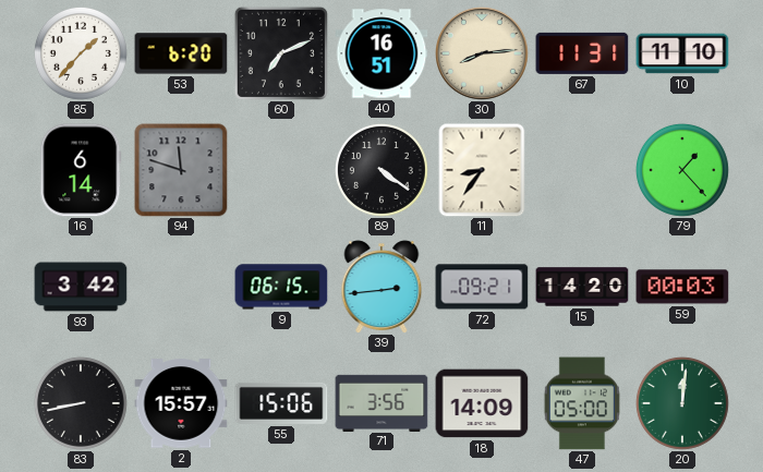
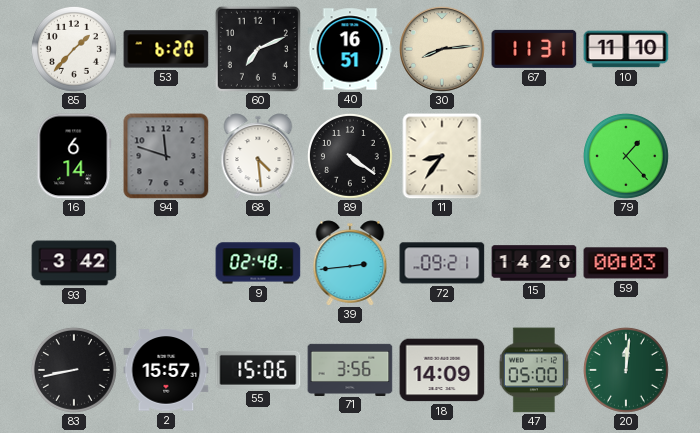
68: none -> 4:29 (258, 156)
9: 06:15 -> 02:48 (258, 263)
